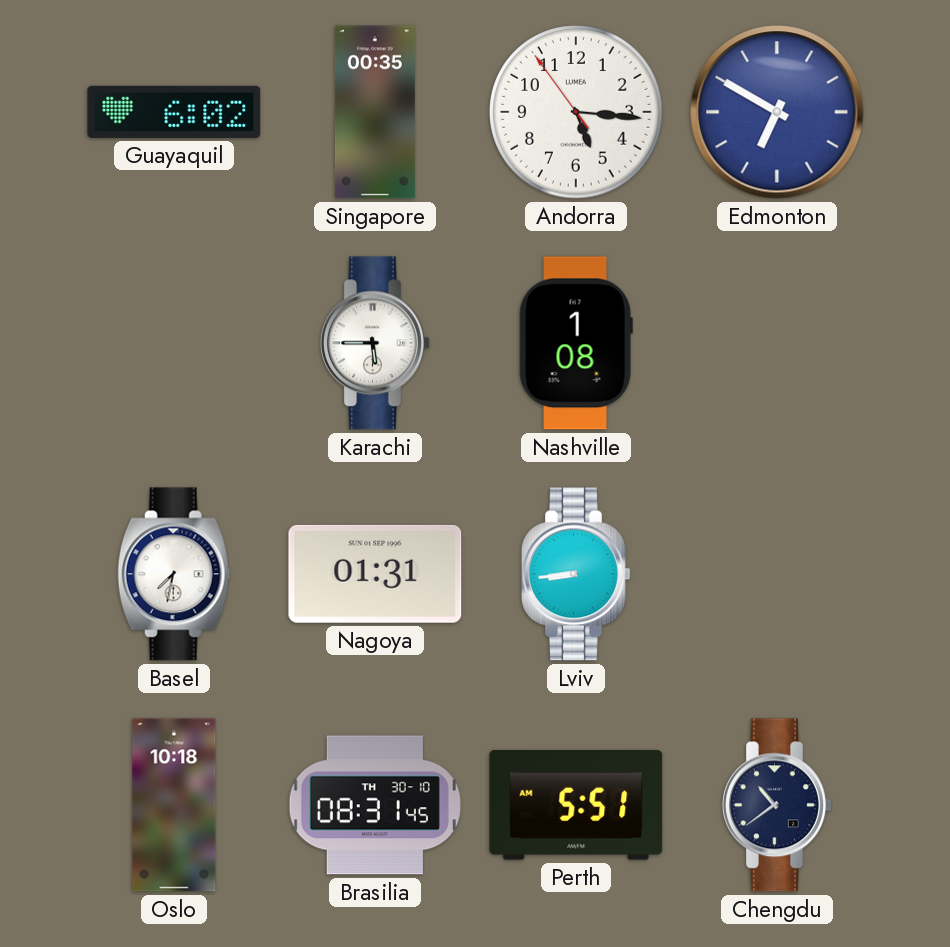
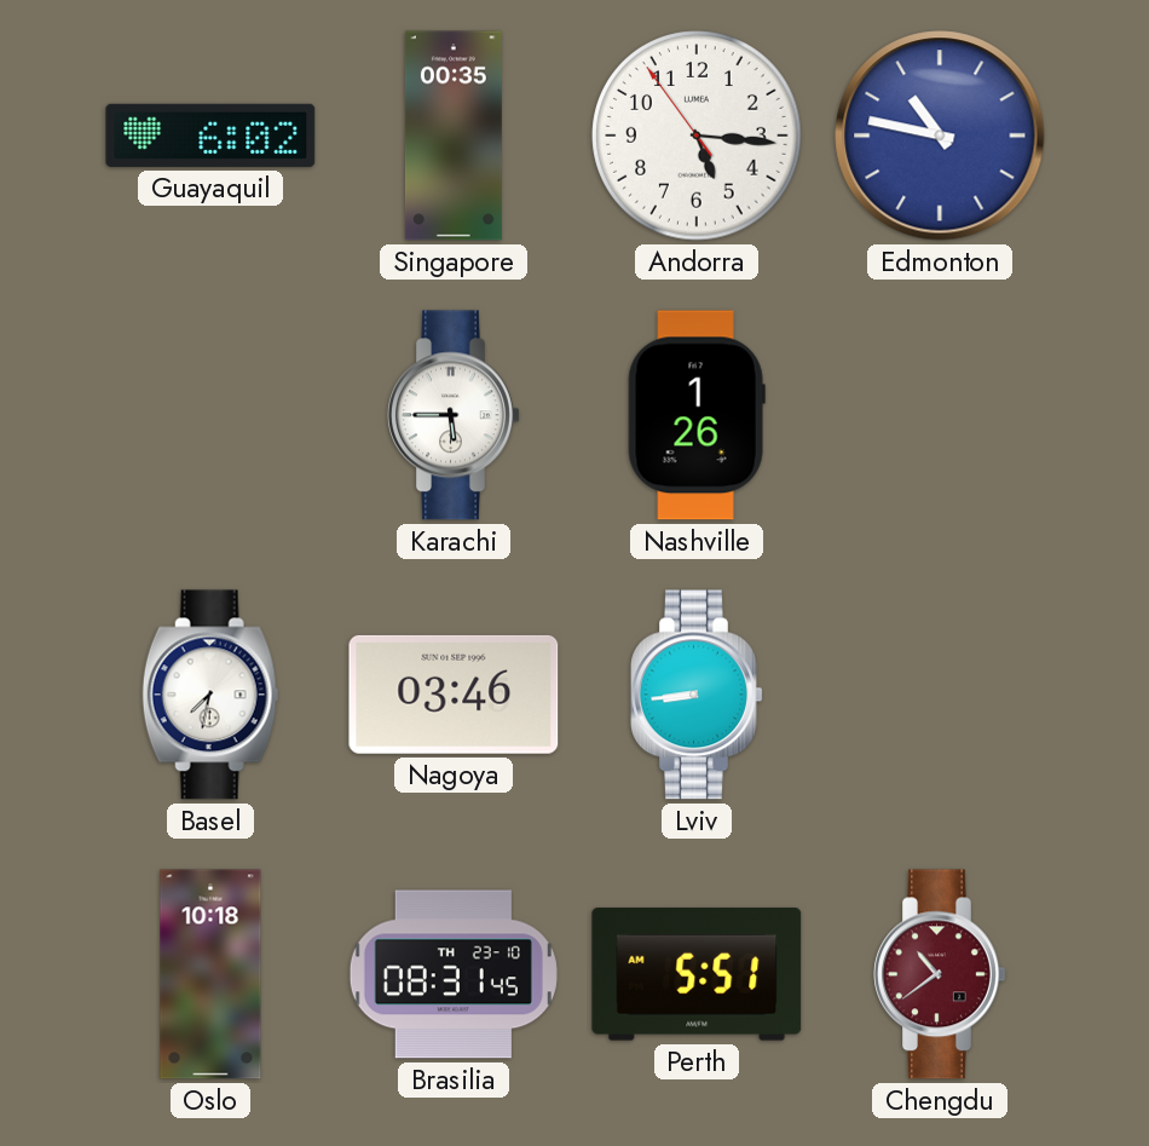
Edmonton: 6:50 -> 10:47 (940, 136)
Nashville: 1:08 -> 1:26 (697, 415)
Nagoya: 01:31 -> 03:46 (454, 695)
Brasilia date: TH 30-10 -> TH 23-10 (454, 974)
Chengdu dial: navy -> burgundy (940, 974)
